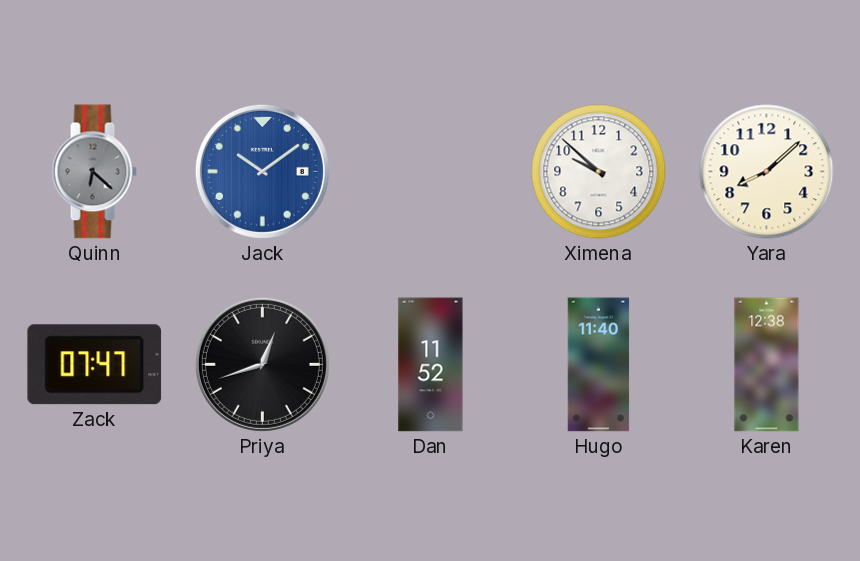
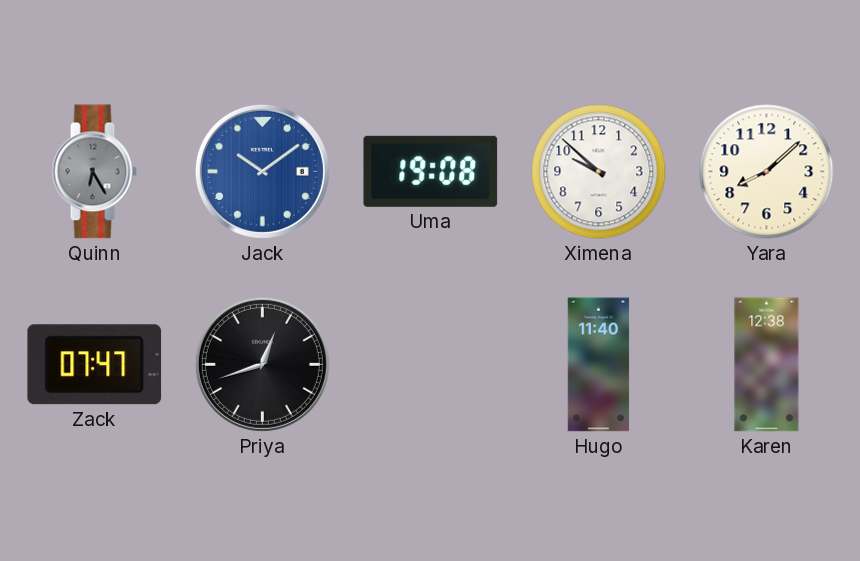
Quinn: 6:22 -> 6:25 (94, 172)
Uma: none -> 19:08 (431, 171)
Dan: 11:52 -> none (431, 365)
